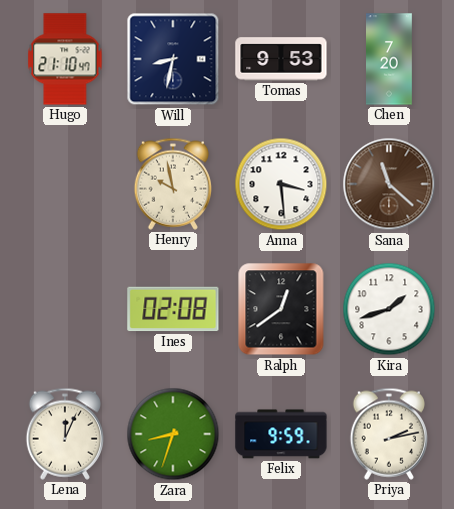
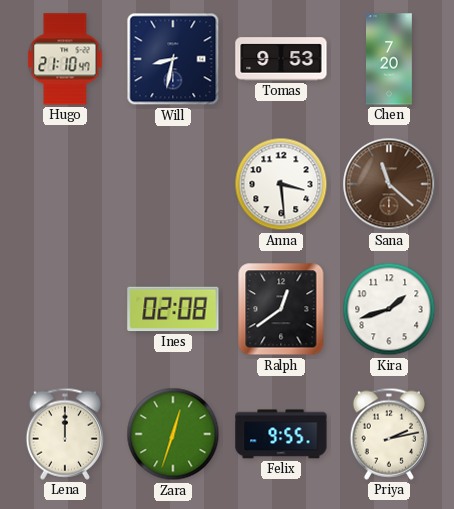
Henry: 9:58 -> none (172, 184)
Lena: 12:04 -> 12:00 (64, 434)
Zara: 8:33 -> 12:33 (173, 434)
Felix: 9:59 -> 9:55 (281, 434)
